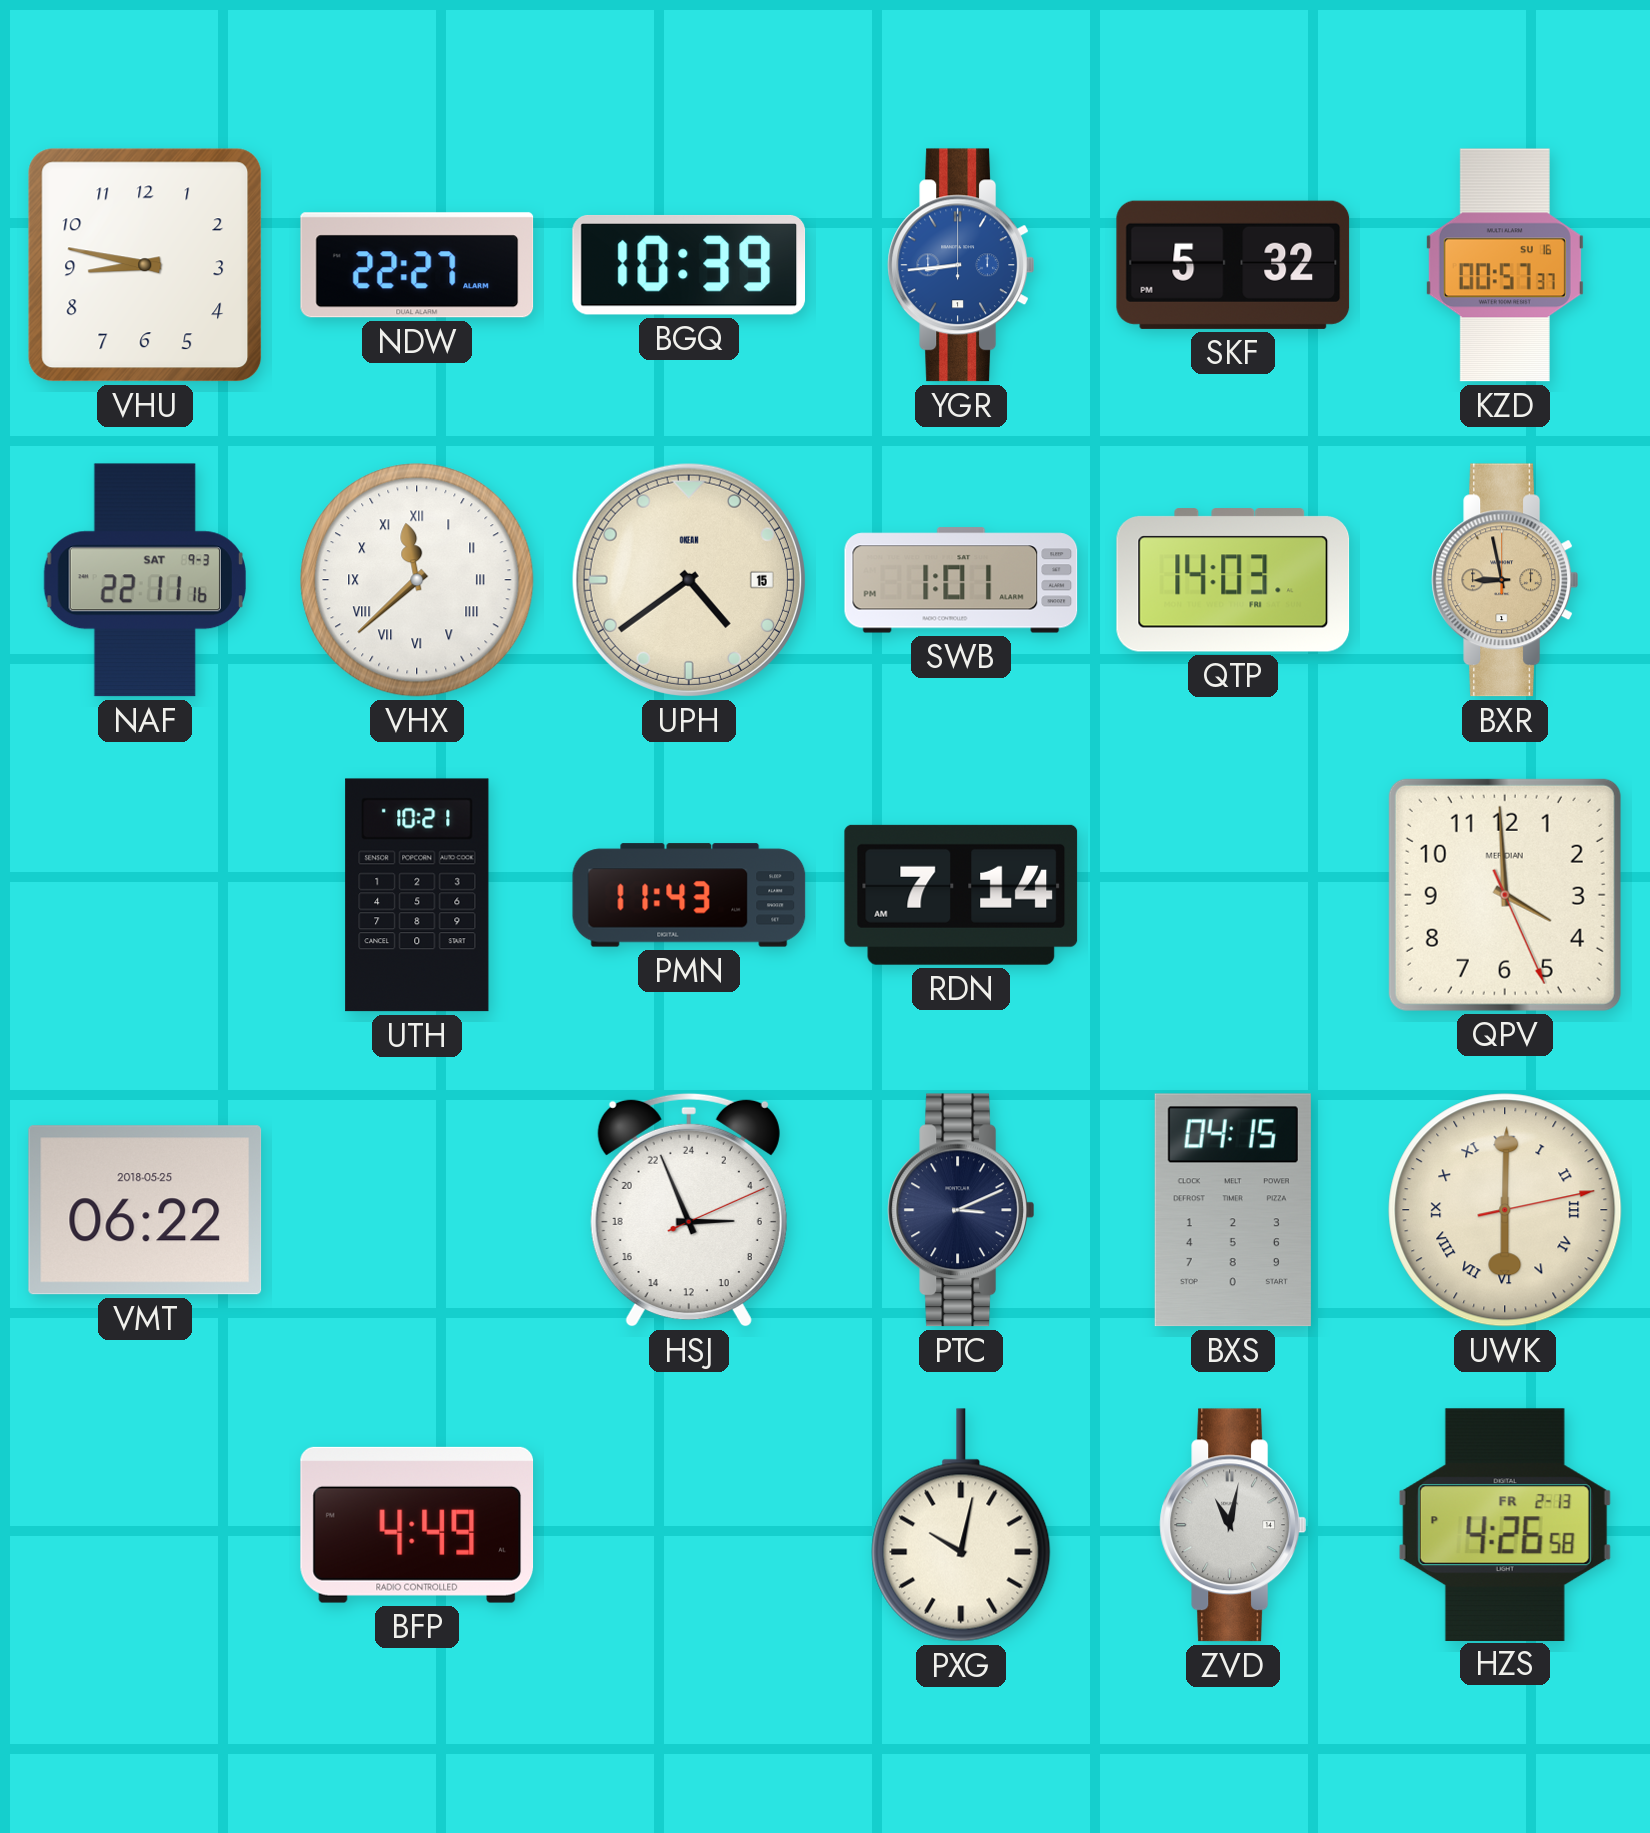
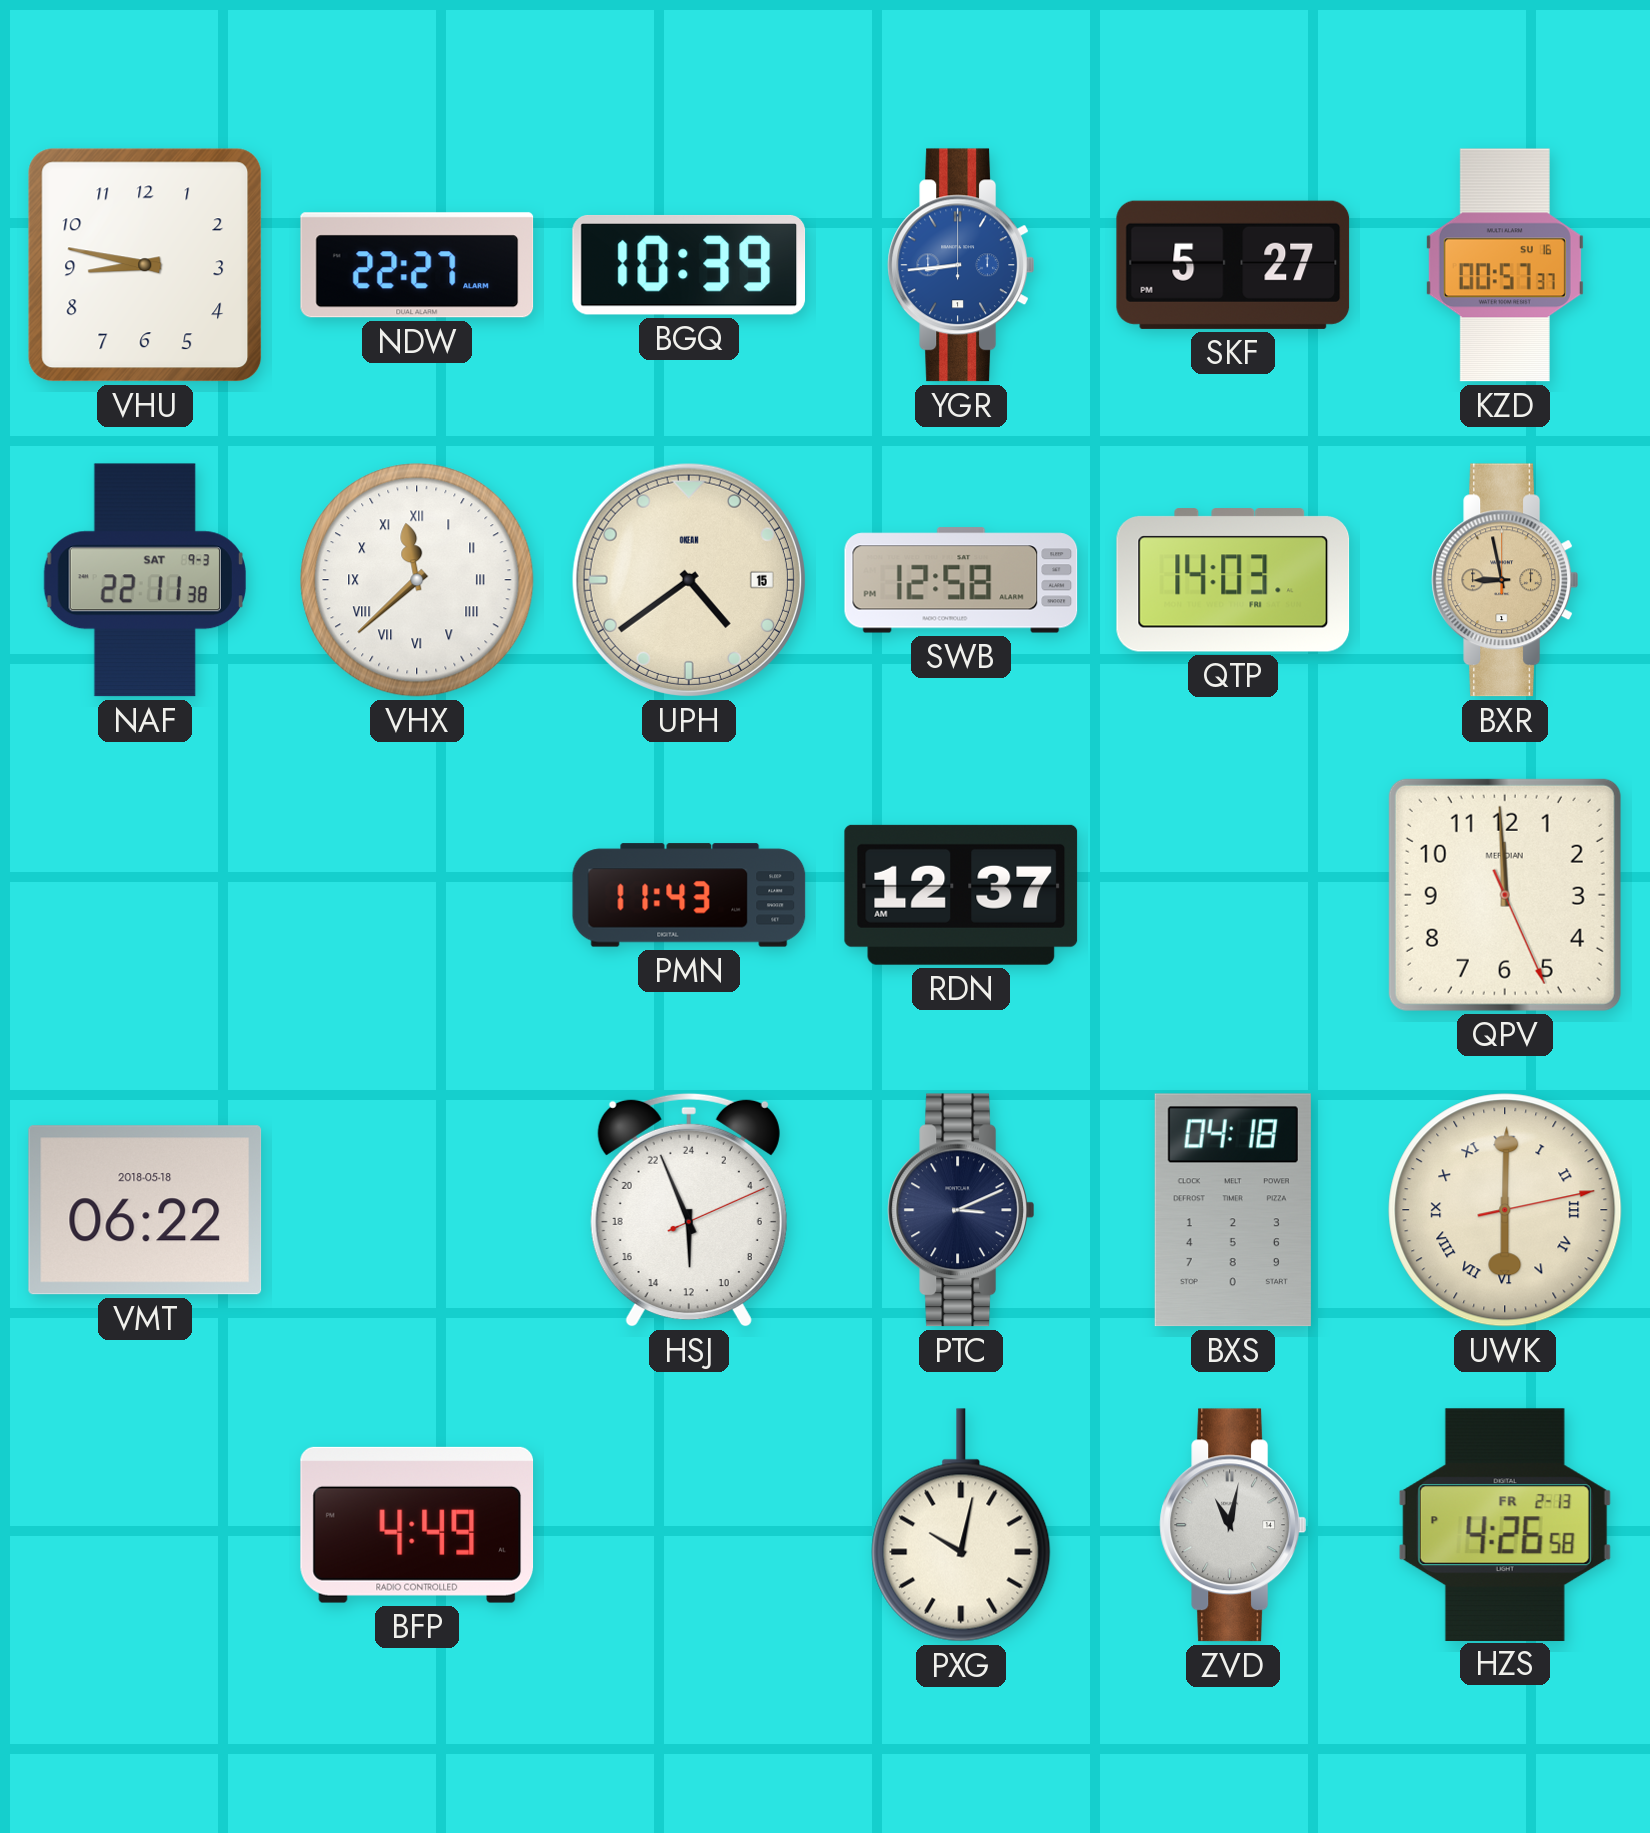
SKF: 5:32 -> 5:27 (1233, 265)
NAF: 22:11:16 -> 22:11:38 (145, 580)
SWB: 1:01 -> 12:58 (961, 580)
UTH: 10:21 -> none (417, 895)
RDN: 7:14 -> 12:37 (961, 895)
QPV: 3:59 -> 11:59 (1505, 895)
VMT date: 2018-05-25 -> 2018-05-18 (145, 1210)
HSJ: 5:56 -> 11:56 (689, 1210)
BXS: 04:15 -> 04:18 (1233, 1210)
